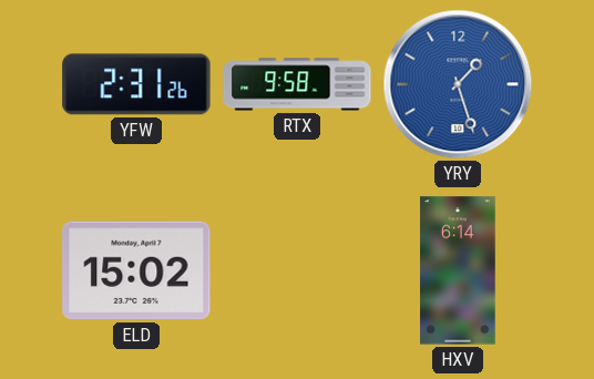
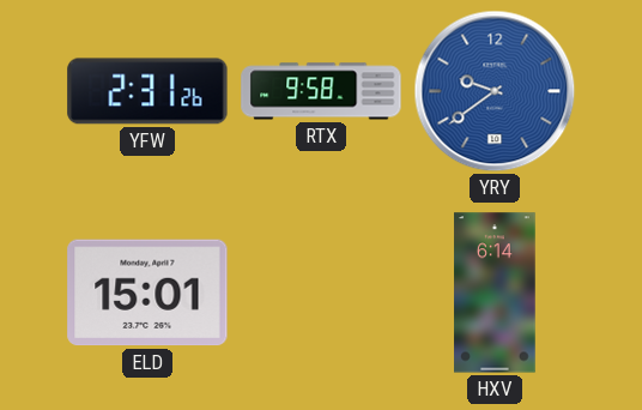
YRY: 1:27 -> 9:39 (495, 91)
ELD: 15:02 -> 15:01 (147, 293)
